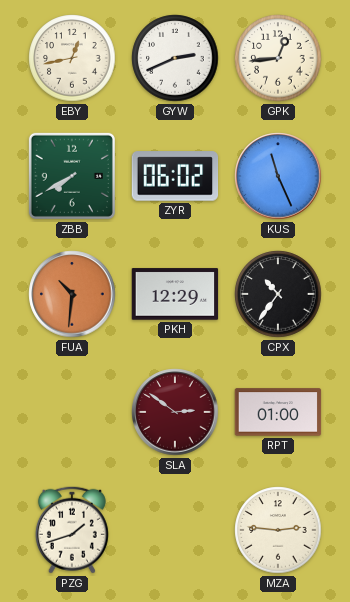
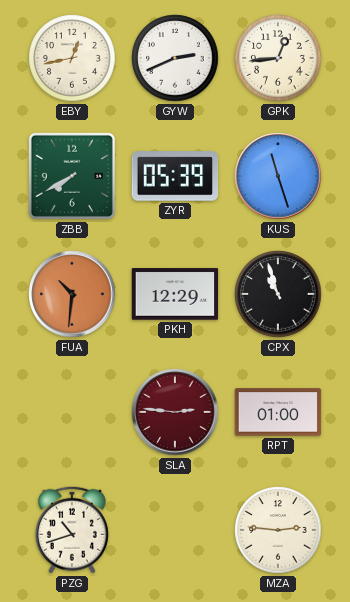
ZYR: 06:02 -> 05:39 (175, 176)
KUS: 11:26 -> 11:27 (278, 176)
CPX: 10:36 -> 10:57 (278, 294)
SLA: 2:51 -> 2:46 (175, 412)
PZG: 1:42 -> 10:42 (72, 530)
